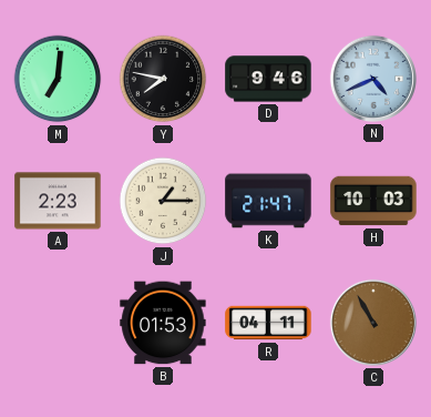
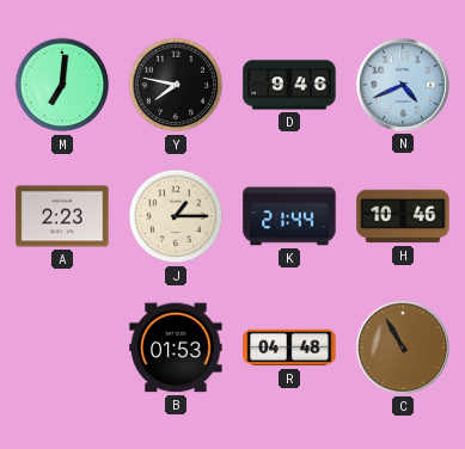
K: 21:47 -> 21:44 (289, 216)
H: 10:03 -> 10:46 (403, 216)
R: 04:11 -> 04:48 (289, 347)
